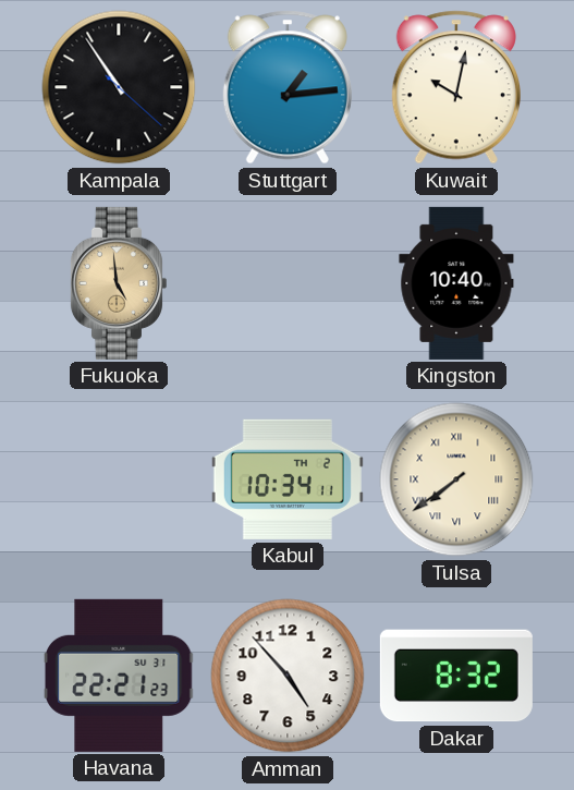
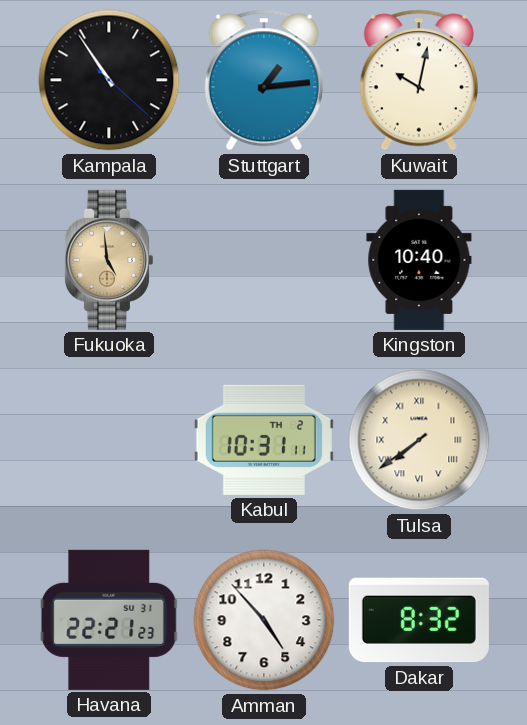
Kabul: 10:34 -> 10:31 (264, 440)
